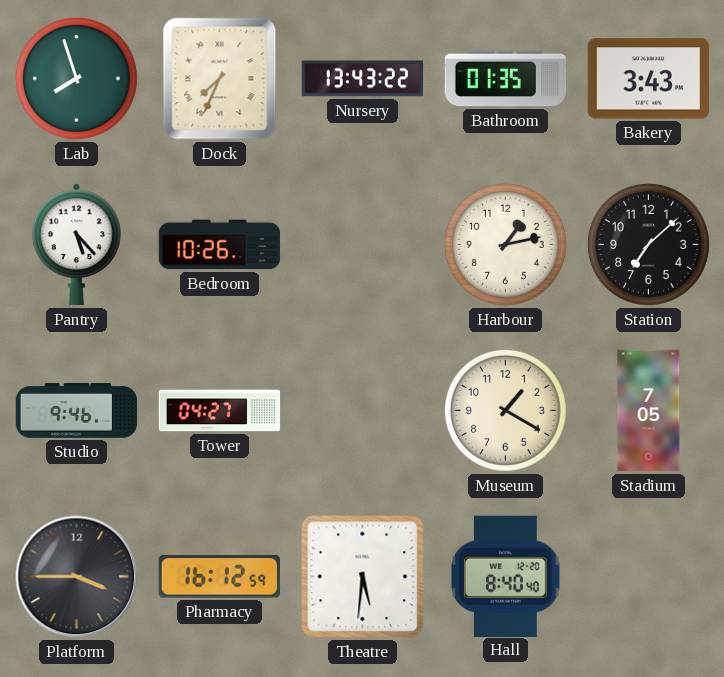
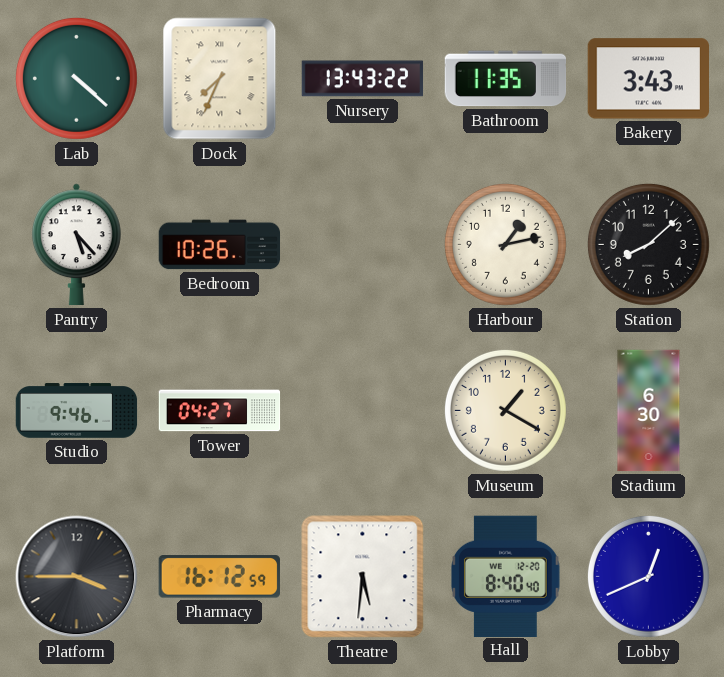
Lab: 7:57 -> 4:22 (76, 78)
Bathroom: 01:35 -> 11:35 (506, 79)
Station: 7:08 -> 8:08 (648, 244)
Stadium: 7:05 -> 6:30 (649, 411)
Lobby: none -> 12:41 (648, 576)
